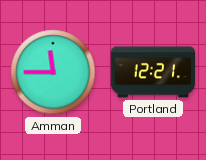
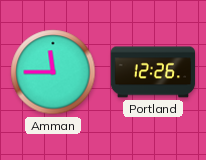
Portland: 12:21 -> 12:26 (153, 72)
